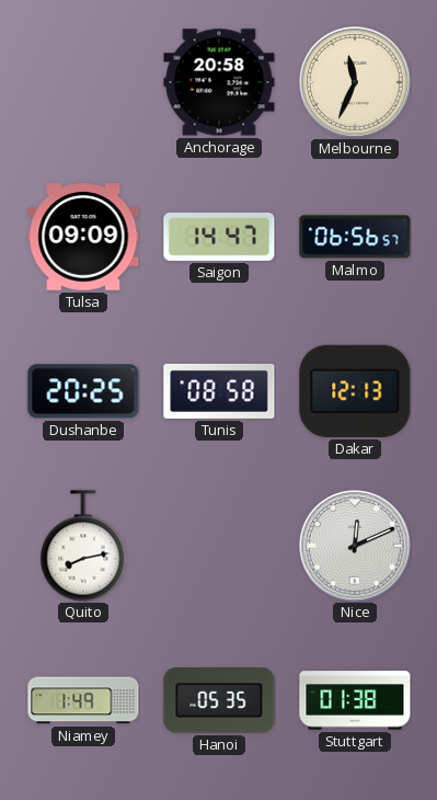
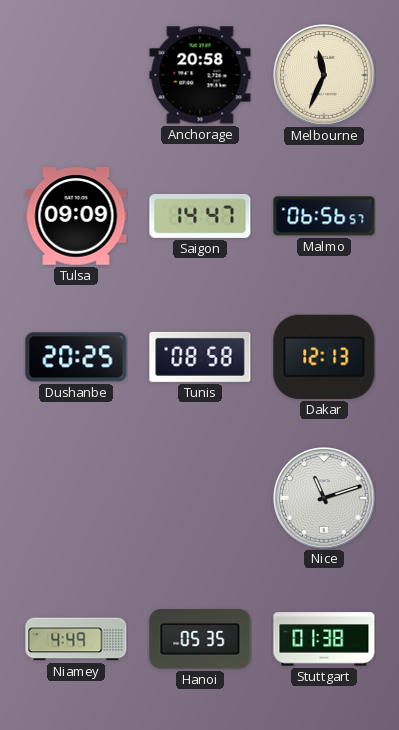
Quito: 8:13 -> none (83, 546)
Nice: 12:11 -> 11:12 (324, 498)
Niamey: 1:49 -> 4:49 (76, 639)
